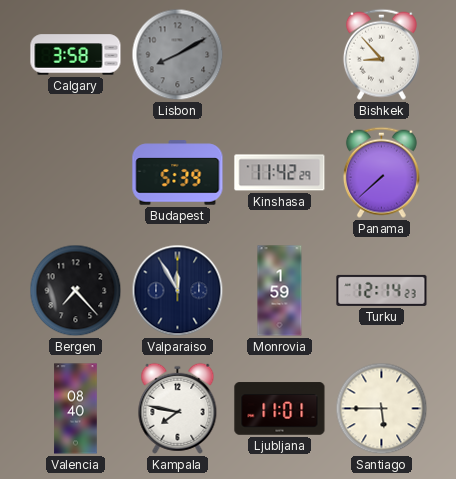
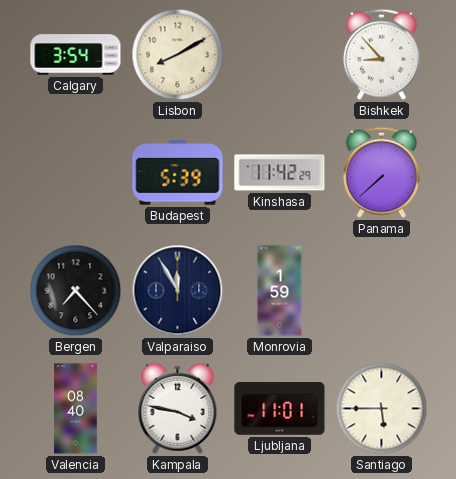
Calgary: 3:58 -> 3:54 (76, 55)
Lisbon dial: grey -> cream (178, 55)
Turku: 12:14 -> none (382, 290)
Kampala: 7:47 -> 3:47 (178, 408)
